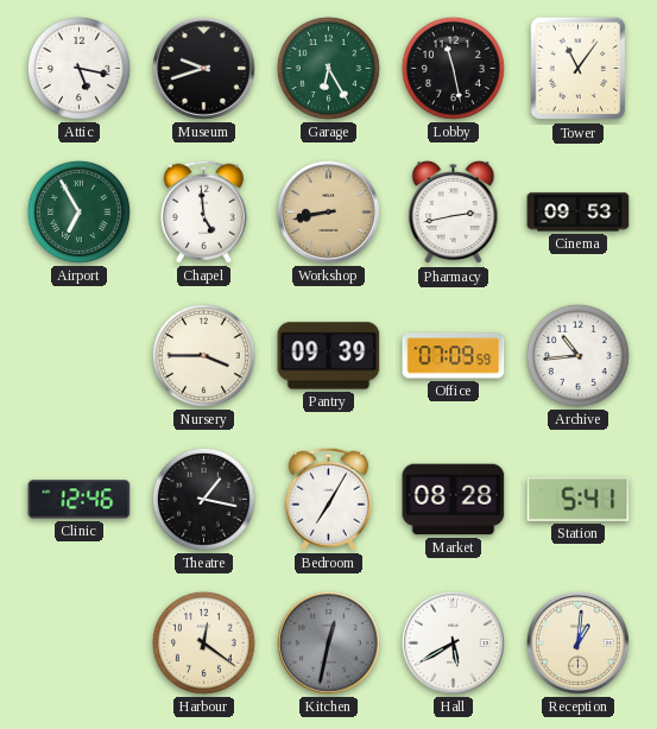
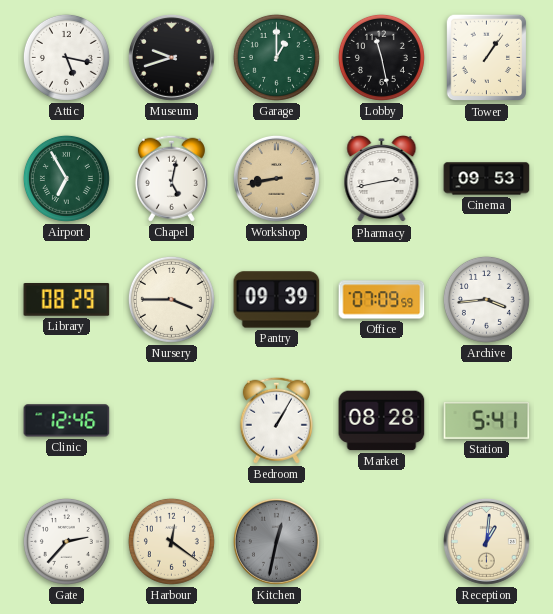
Garage: 6:25 -> 1:00 (276, 57)
Tower: 11:06 -> 1:06 (487, 58)
Chapel: 4:59 -> 5:02 (171, 178)
Library: none -> 08:29 (67, 300)
Archive: 10:44 -> 3:44 (486, 299)
Theatre: 1:17 -> none (203, 499)
Bedroom: 7:05 -> 1:05 (276, 420)
Gate: none -> 2:37 (66, 541)
Hall: 5:40 -> none (454, 644)
